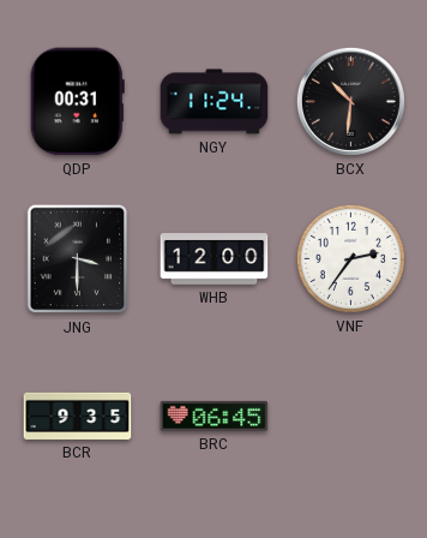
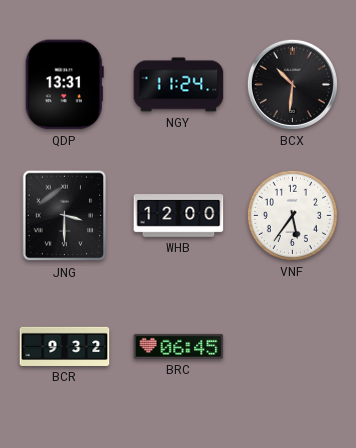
QDP: 00:31 -> 13:31 (64, 85)
VNF: 2:36 -> 5:36 (292, 215)
BCR: 9:35 -> 9:32 (65, 346)
